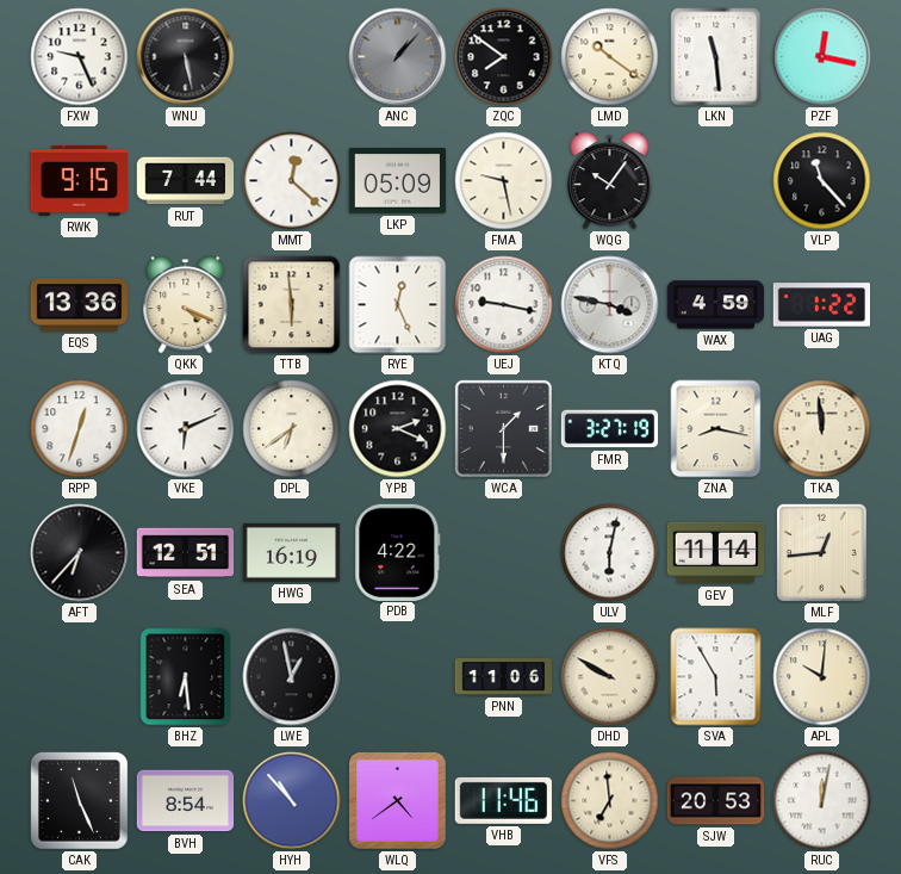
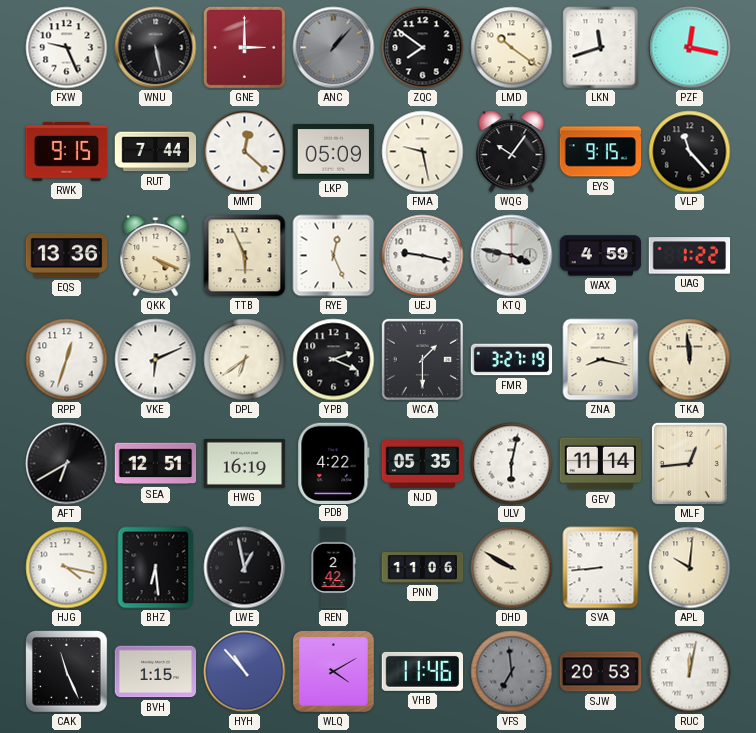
GNE: none -> 3:00 (244, 47)
LKN: 11:29 -> 11:42 (601, 48)
EYS: none -> 9:15 (601, 152)
TTB: 5:59 -> 5:56 (245, 256)
AFT: 6:37 -> 6:40 (67, 464)
NJD: none -> 05:35 (423, 463)
HJG: none -> 4:17 (67, 568)
REN: none -> 2:42 (333, 568)
SVA: 5:55 -> 8:44 (601, 568)
BVH: 8:54 -> 1:15 (156, 672)
WLQ: 4:39 -> 4:10 (334, 672)
VFS dial: cream -> grey (512, 672)
